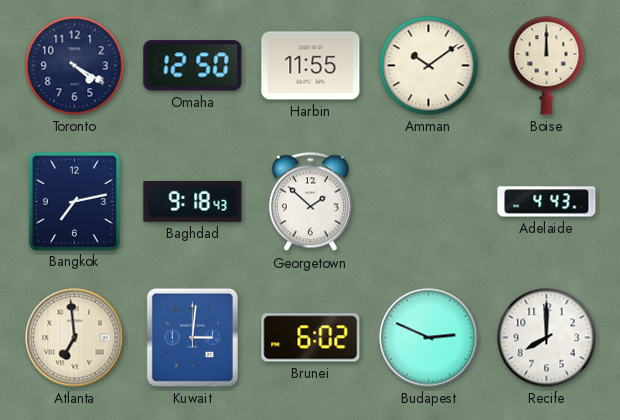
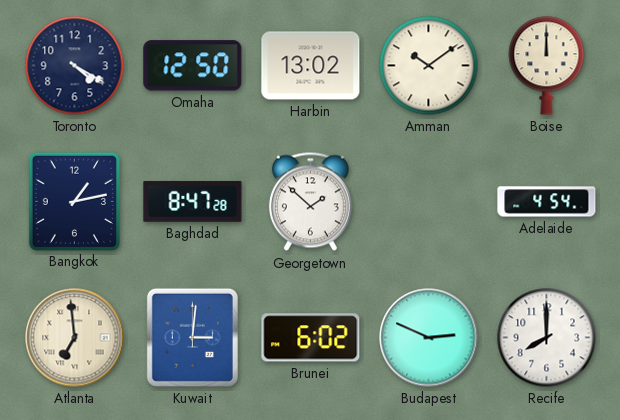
Harbin: 11:55 -> 13:02 (311, 66)
Bangkok: 7:13 -> 1:13 (74, 201)
Baghdad: 9:18 -> 8:47 (193, 202)
Adelaide: 4:43 -> 4:54 (547, 202)
